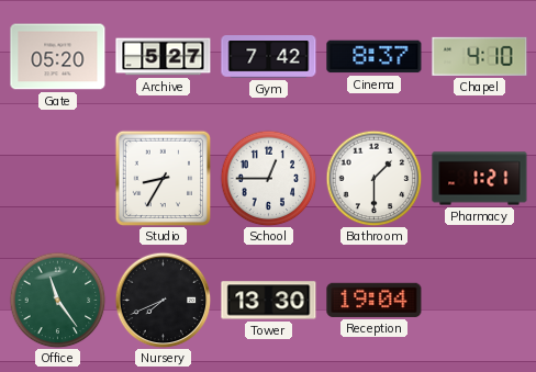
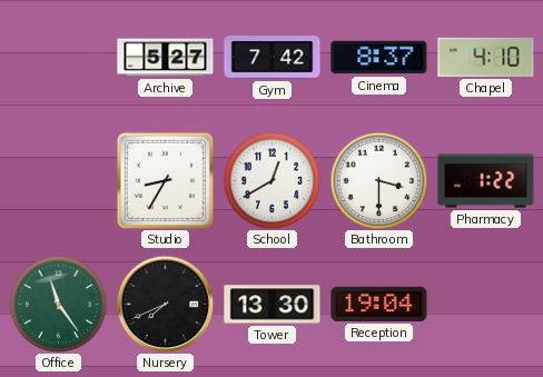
Gate: 05:20 -> none (58, 57)
School: 12:45 -> 12:40 (271, 180)
Bathroom: 1:30 -> 3:30 (378, 180)
Pharmacy: 1:21 -> 1:22 (486, 181)
